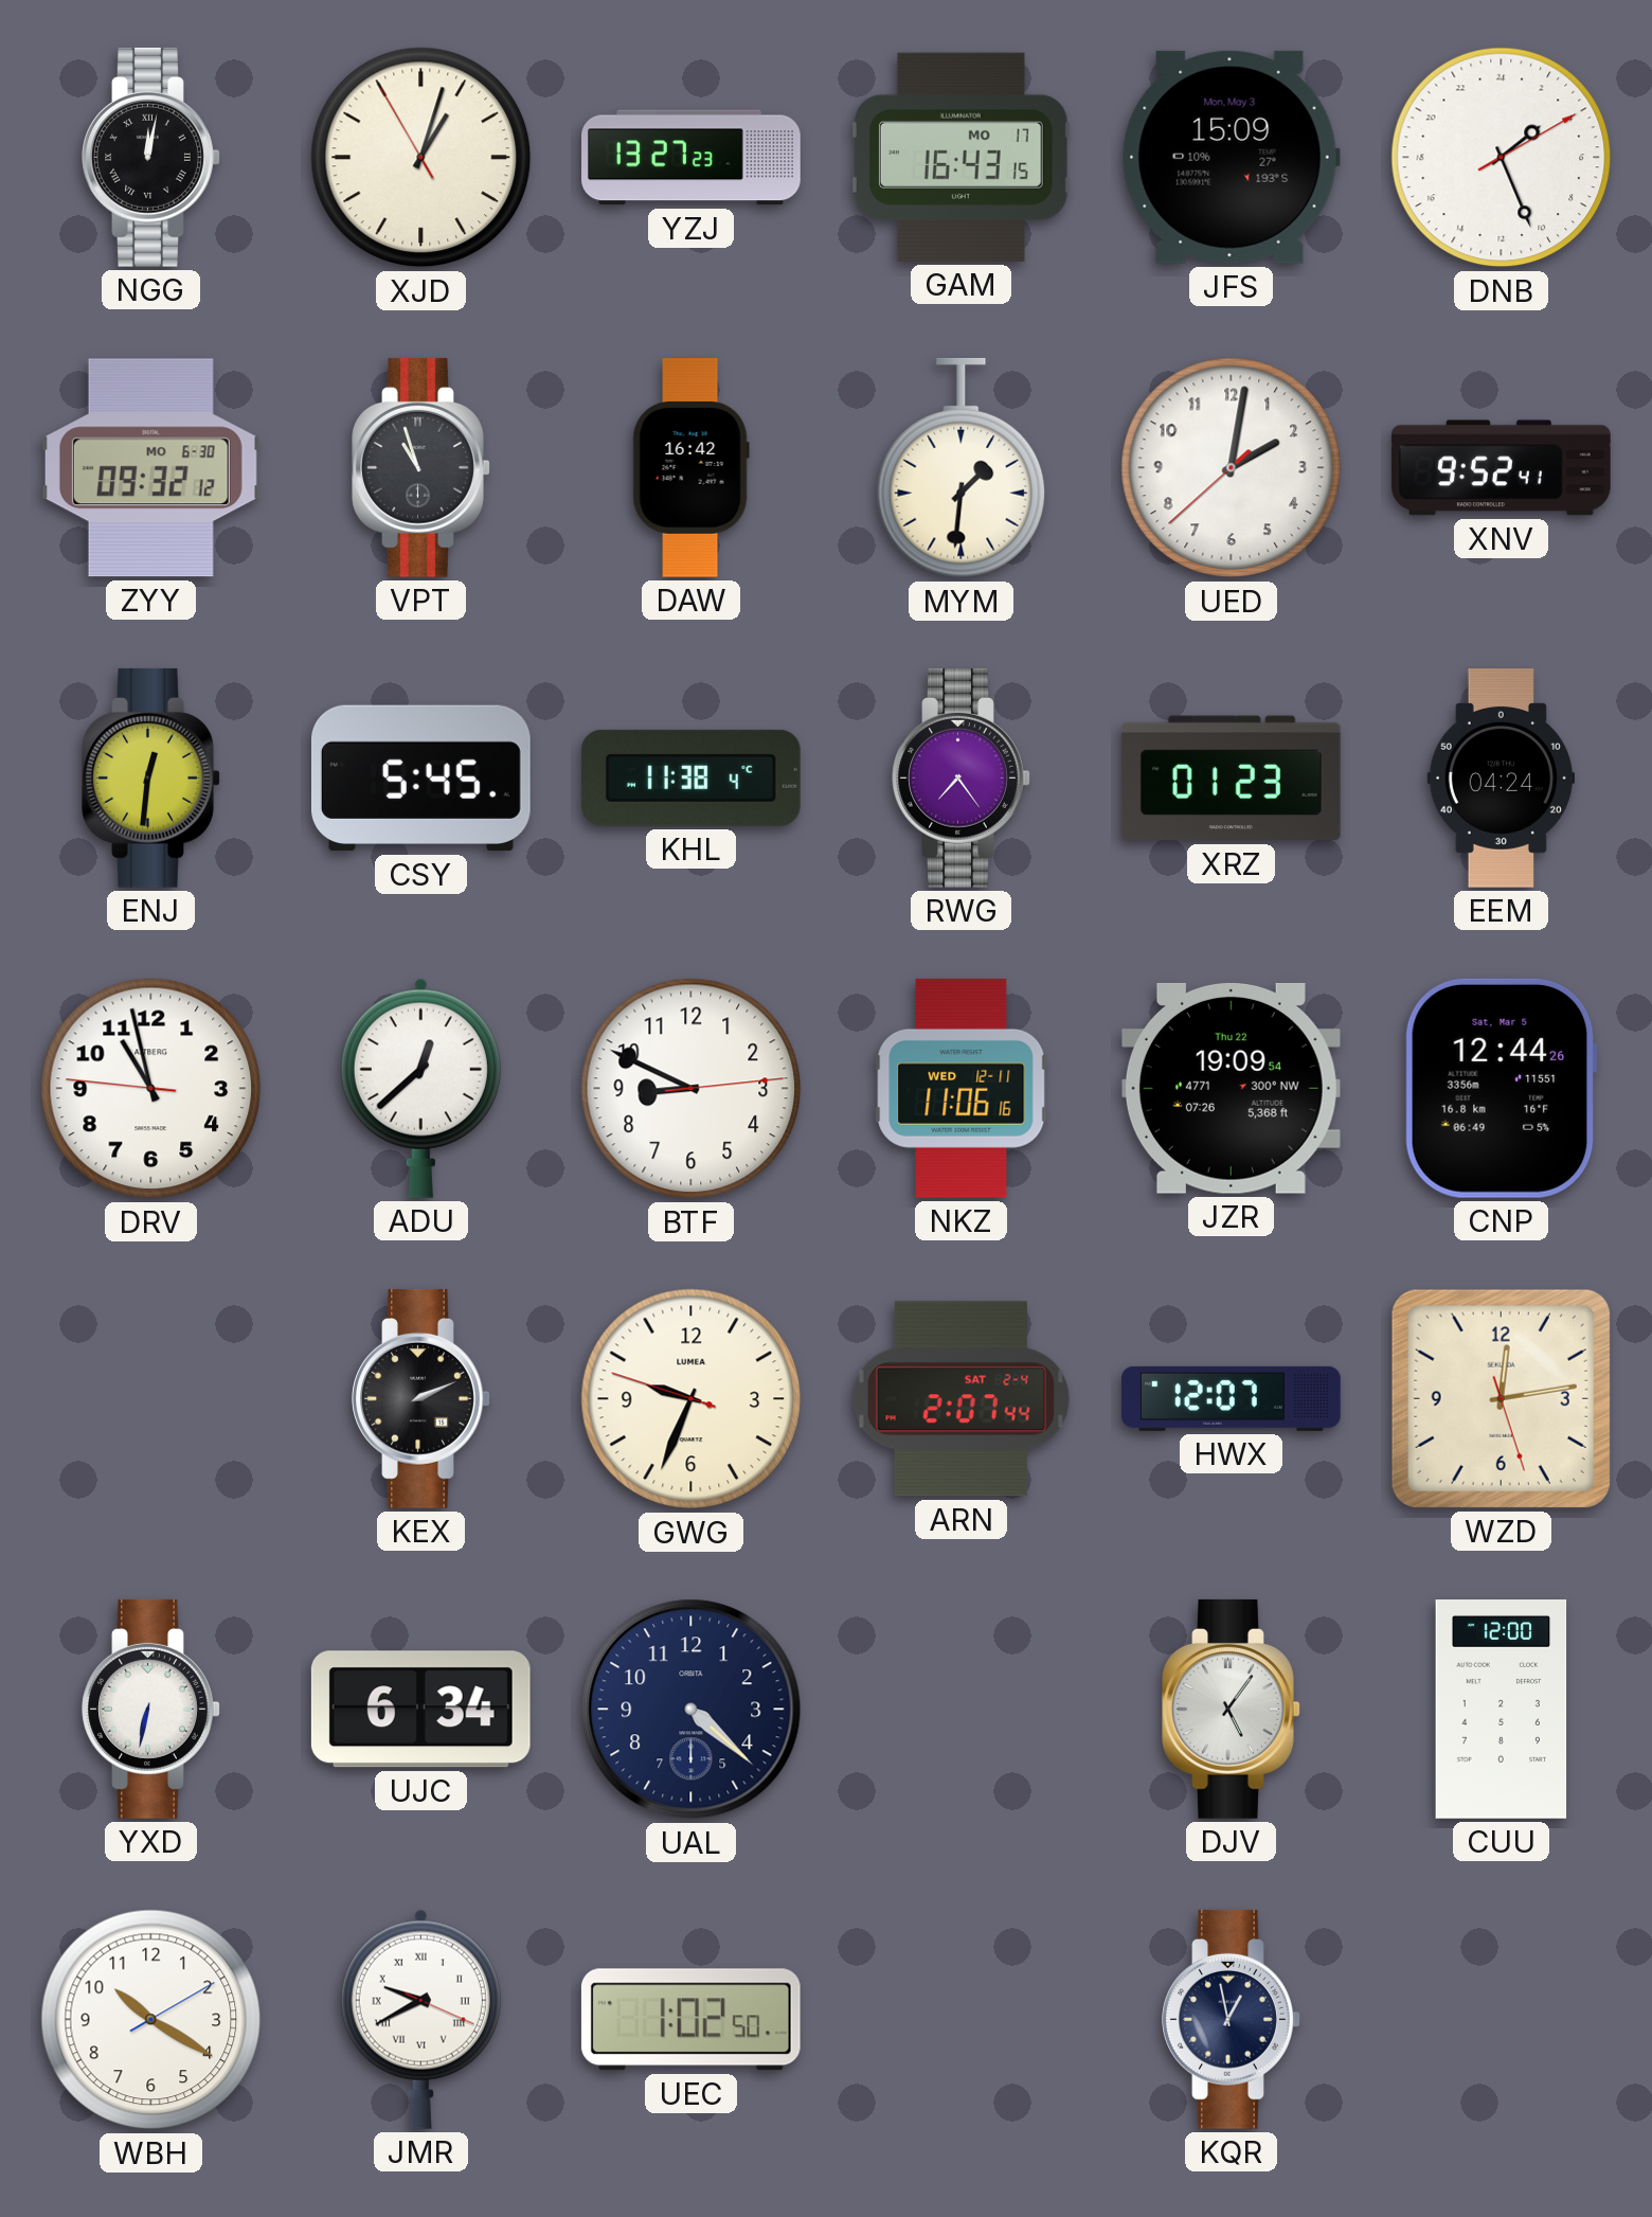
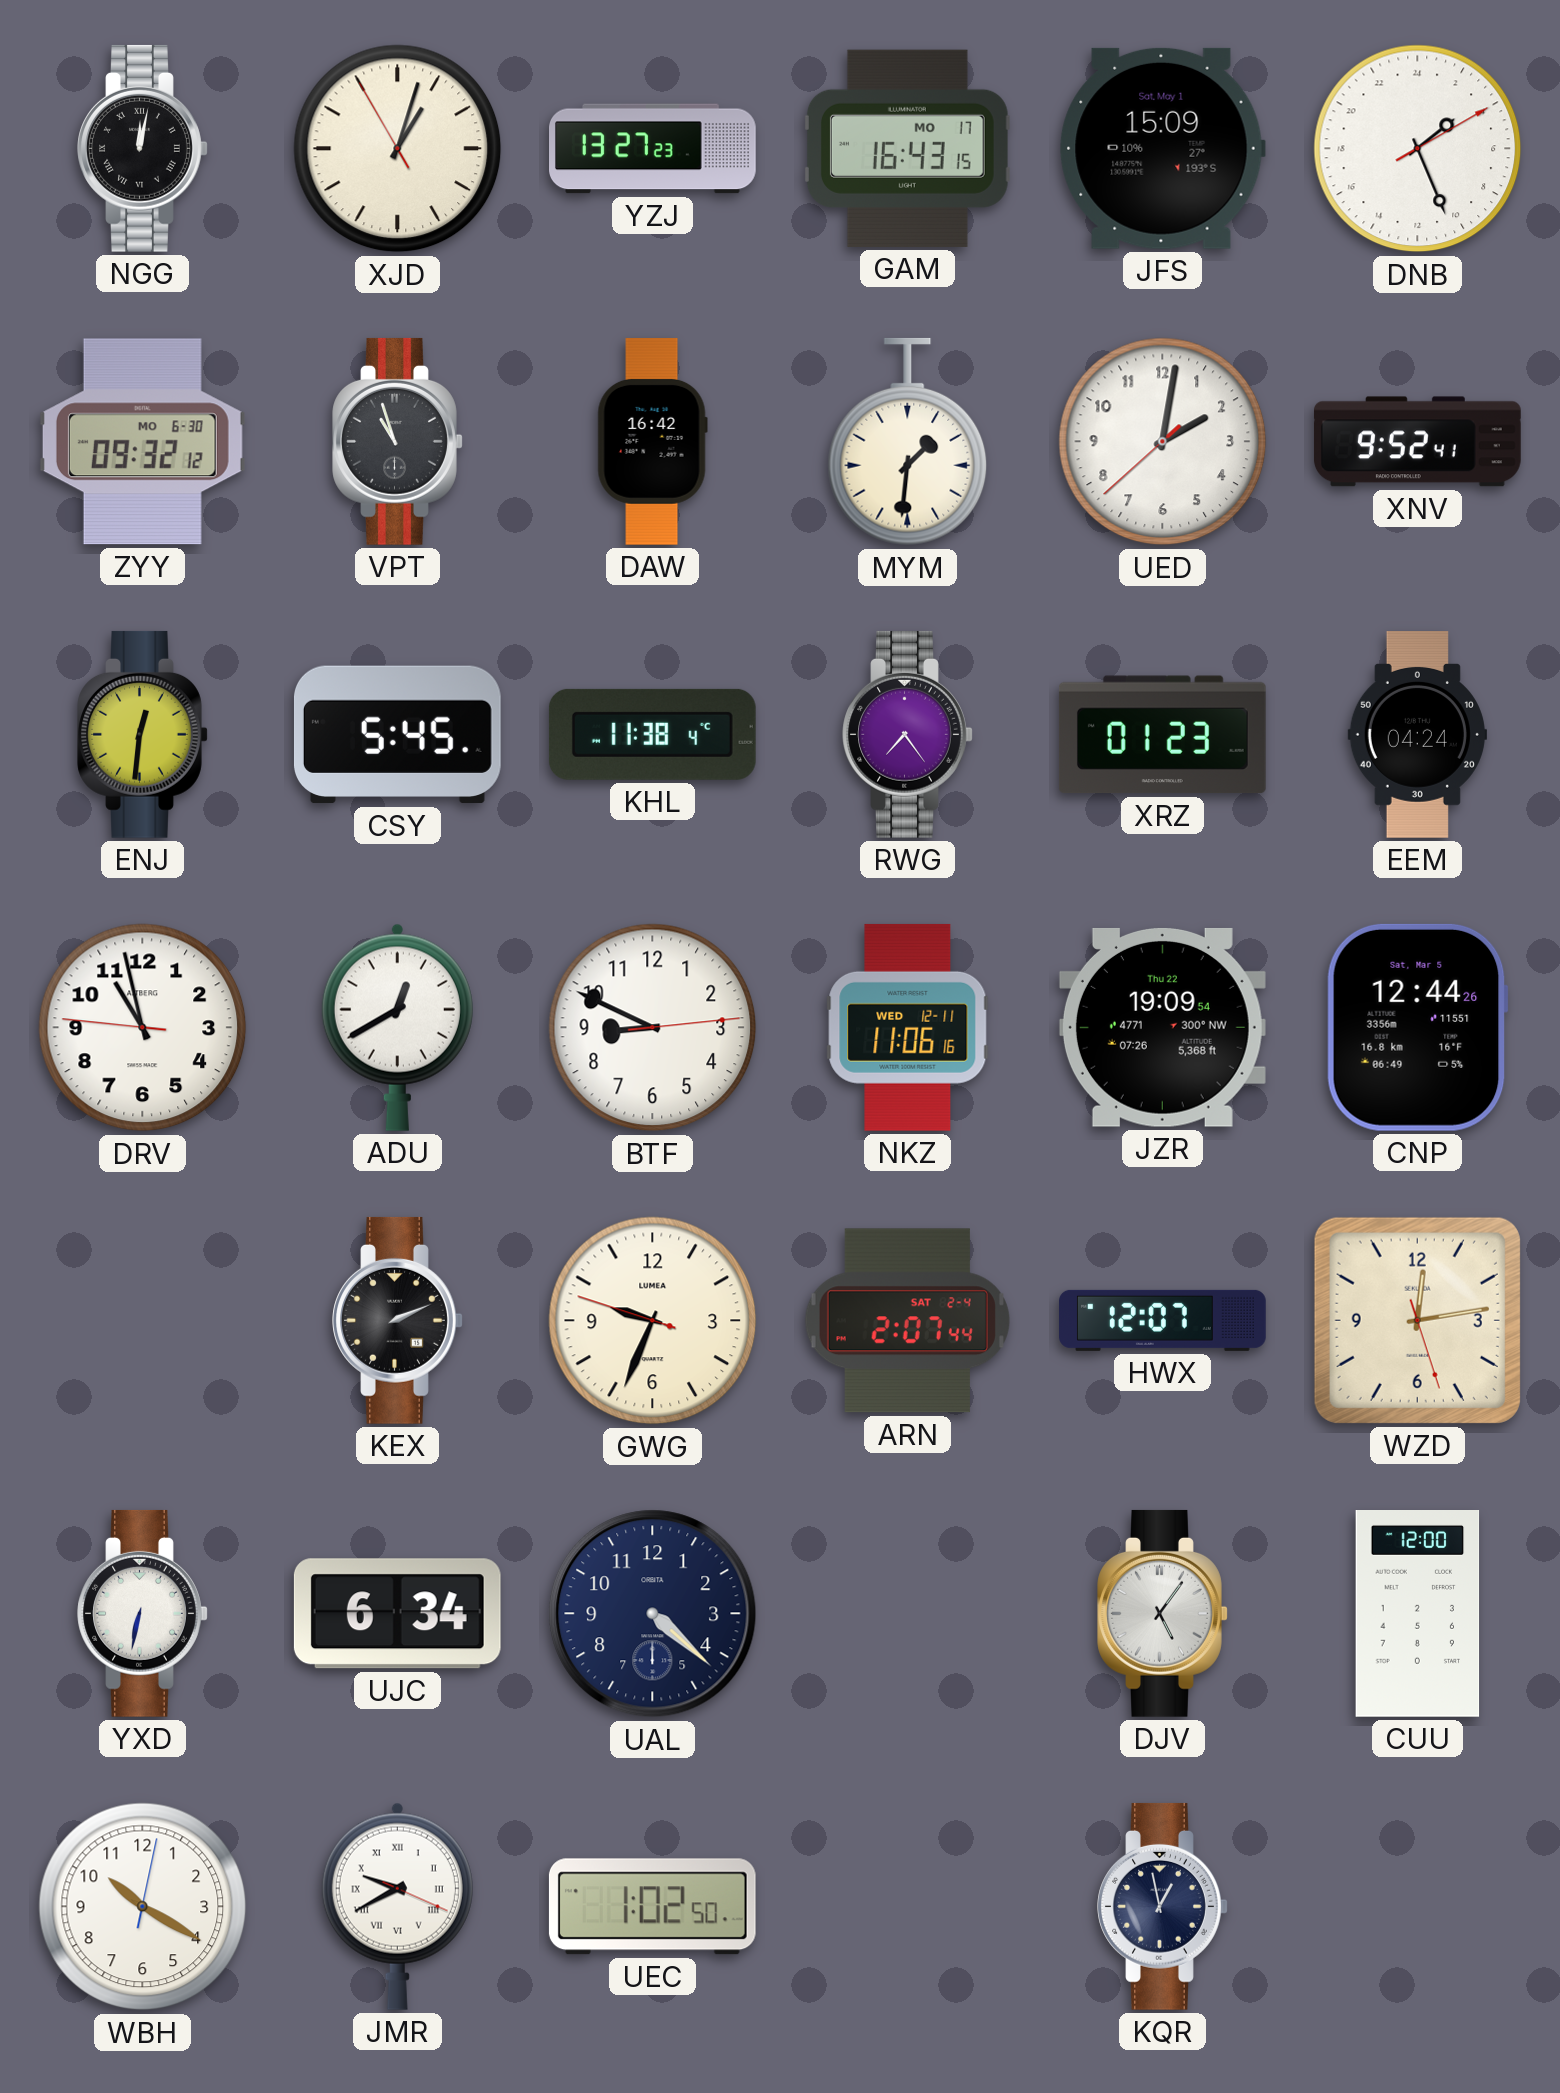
JFS date: Mon, May 3 -> Sat, May 1 (1162, 148)
ADU: 12:38 -> 12:40 (397, 1027)
WBH: 10:20:10 -> 10:20:02 (143, 1907)
